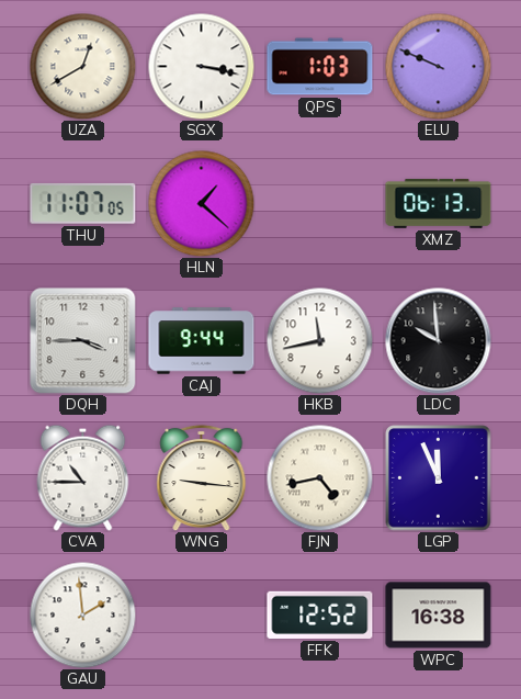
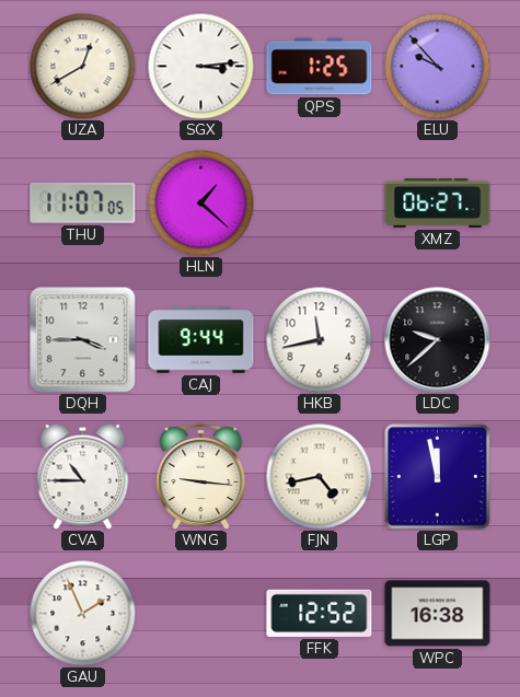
SGX: 3:17 -> 3:14 (200, 66)
QPS: 1:03 -> 1:25 (320, 67)
ELU: 9:49 -> 9:53 (437, 66)
XMZ: 06:13 -> 06:27 (438, 202)
LDC: 9:59 -> 9:38 (438, 340)
LGP: 11:56 -> 11:58 (438, 477)
GAU: 1:59 -> 1:56 (82, 613)
